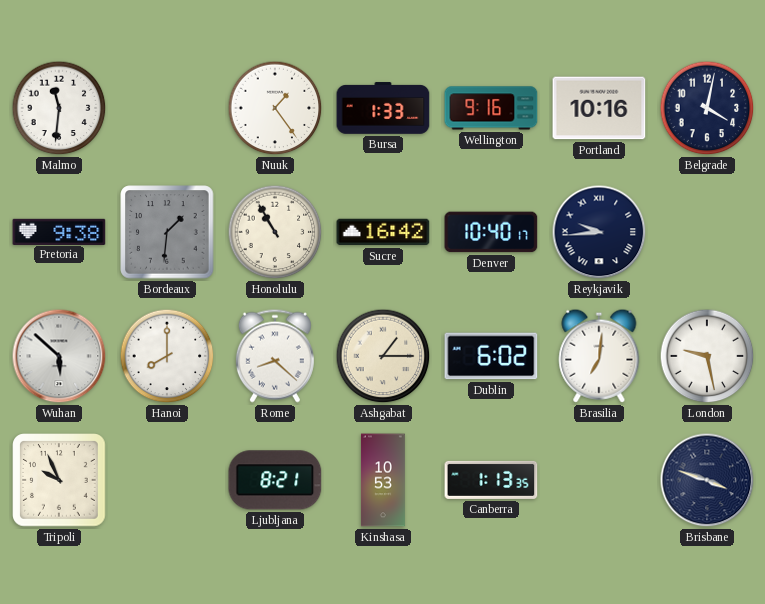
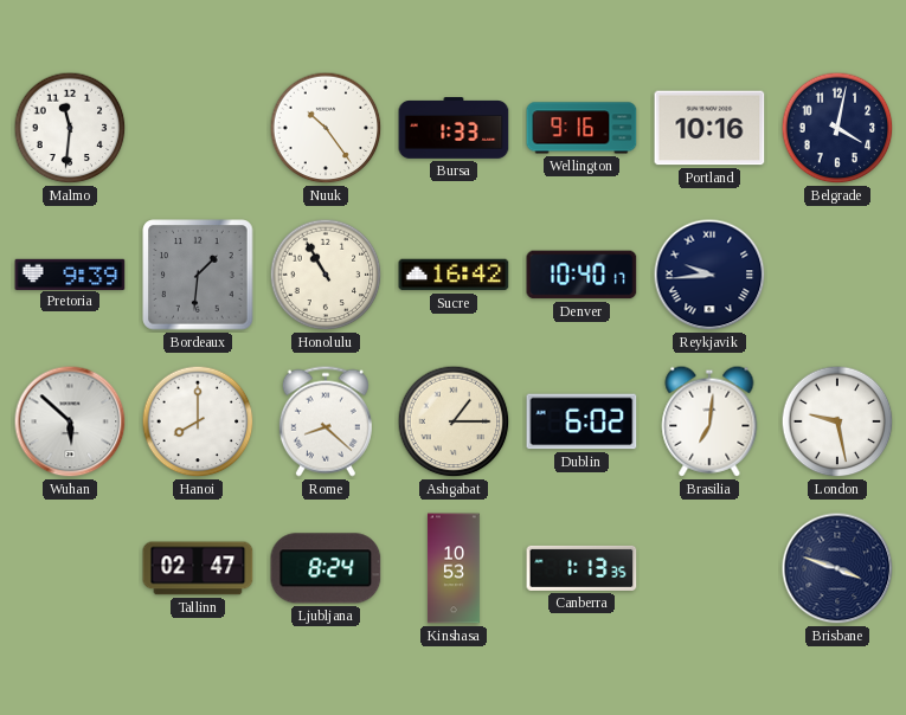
Nuuk: 1:24 -> 10:24 (326, 128)
Pretoria: 9:38 -> 9:39 (70, 273)
Tripoli: 9:56 -> none (59, 480)
Tallinn: none -> 02:47 (198, 568)
Ljubljana: 8:21 -> 8:24 (326, 568)
